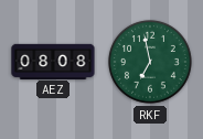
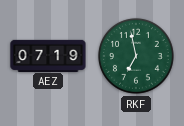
AEZ: 08:08 -> 07:19 (48, 55)
